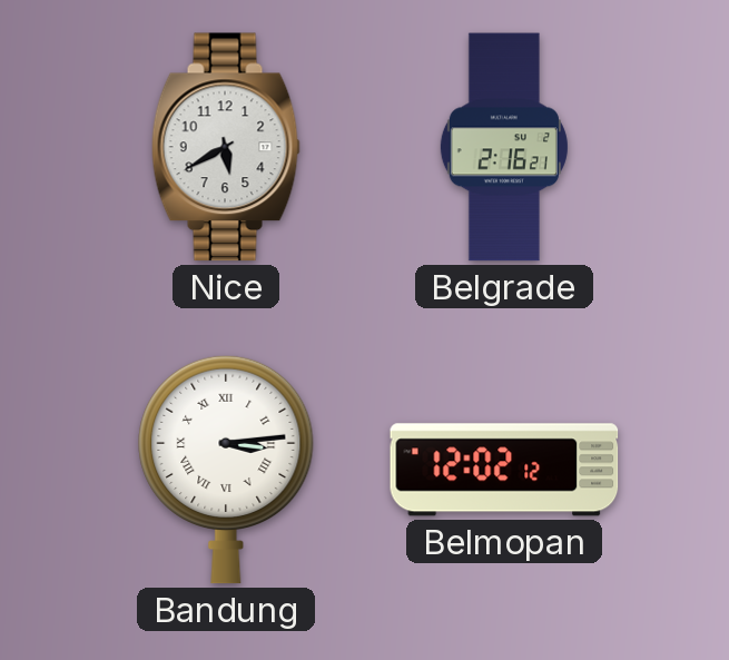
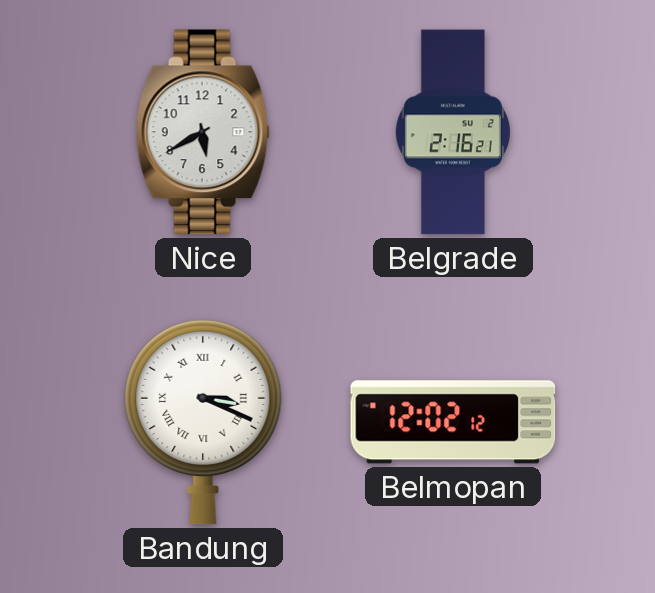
Bandung: 3:14 -> 3:19 (203, 422)
